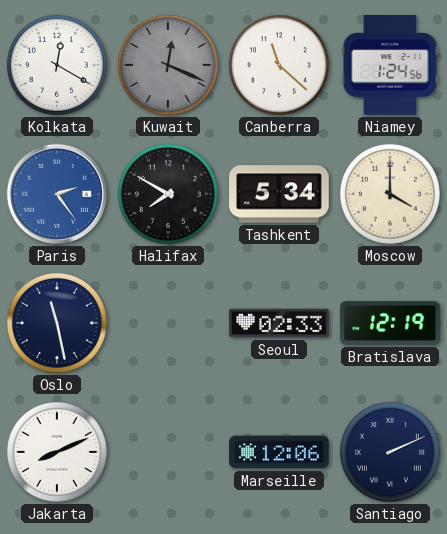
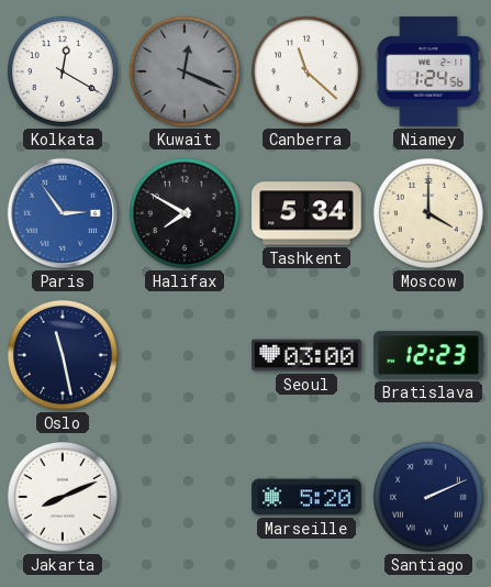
Paris: 2:24 -> 2:54 (63, 213)
Seoul: 02:33 -> 03:00 (306, 355)
Bratislava: 12:19 -> 12:23 (428, 355)
Marseille: 12:06 -> 5:20 (306, 497)
